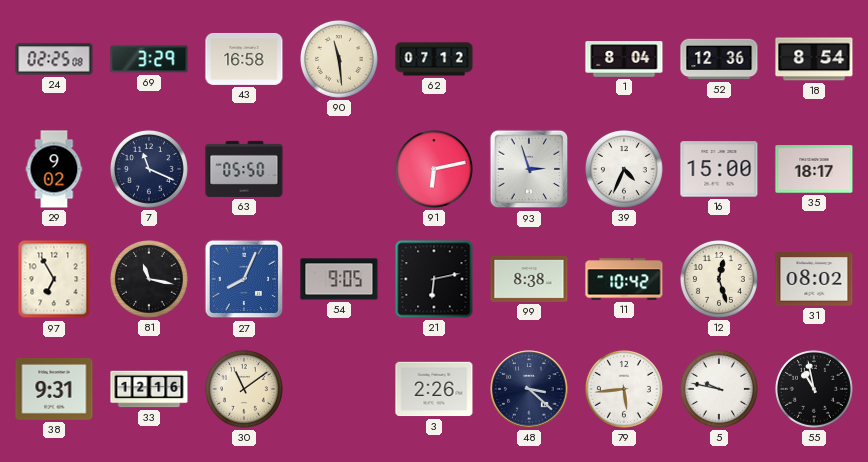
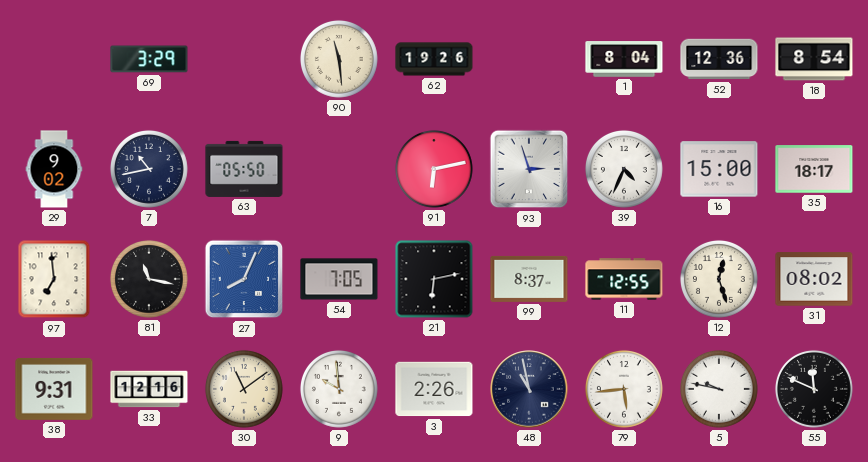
24: 02:25 -> none (54, 59)
43: 16:58 -> none (244, 59)
62: 07:12 -> 19:26 (434, 59)
7: 11:19 -> 10:43 (149, 169)
97: 6:55 -> 6:59 (54, 279)
54: 9:05 -> 7:05 (339, 279)
99: 8:38 -> 8:37 (529, 279)
11: 10:42 -> 12:55 (624, 279)
9: none -> 9:59 (339, 389)
48: 3:22 -> 10:58 (529, 389)
55: 10:58 -> 11:49 (814, 389)
